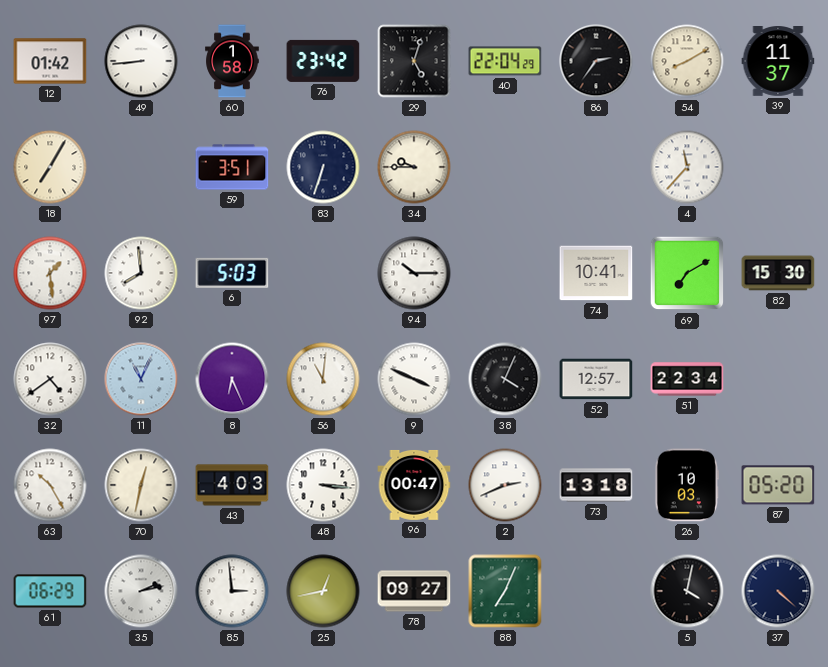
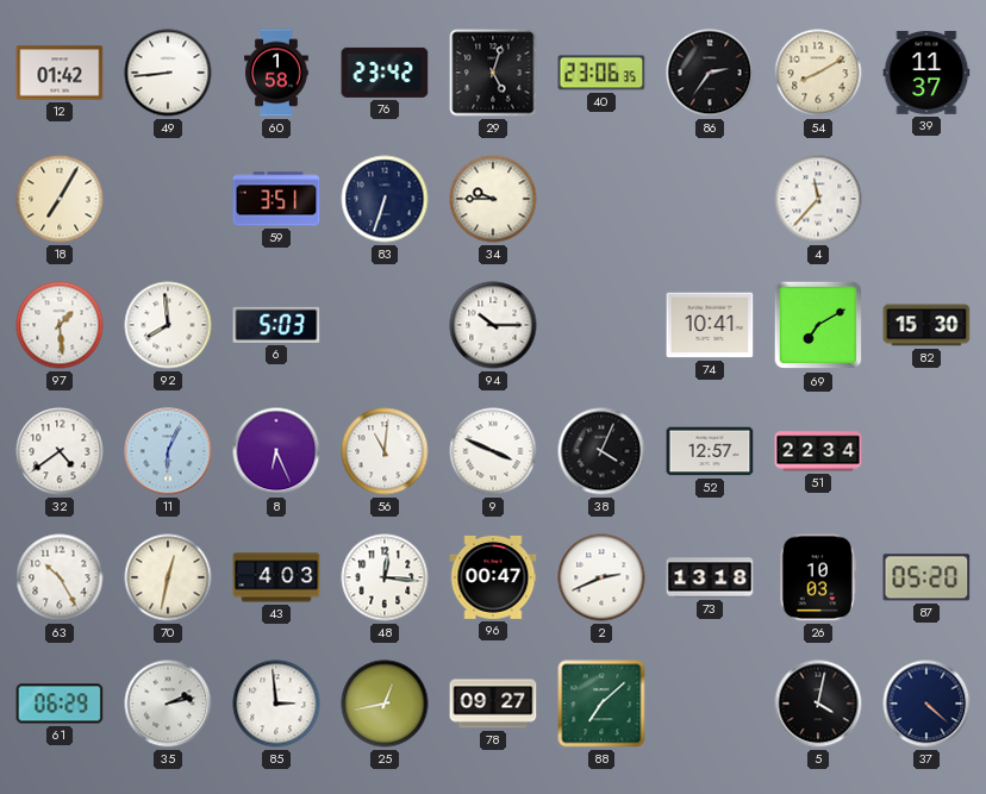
40: 22:04 -> 23:06 (601, 73)
11: 11:04 -> 6:04 (168, 451)
48: 3:16 -> 12:16 (385, 577)
88: 7:04 -> 7:08 (601, 704)
